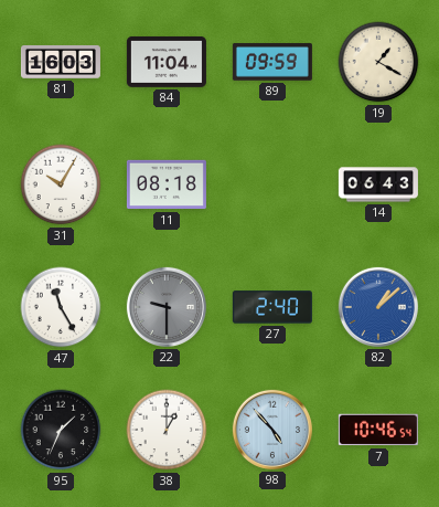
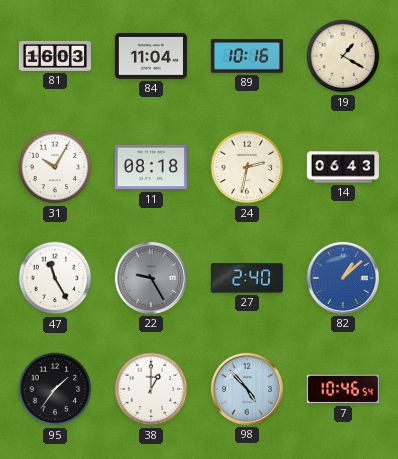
89: 09:59 -> 10:16 (247, 56)
24: none -> 2:32 (247, 167)
22: 9:30 -> 9:25 (151, 278)
95: 1:34 -> 1:36 (55, 389)
